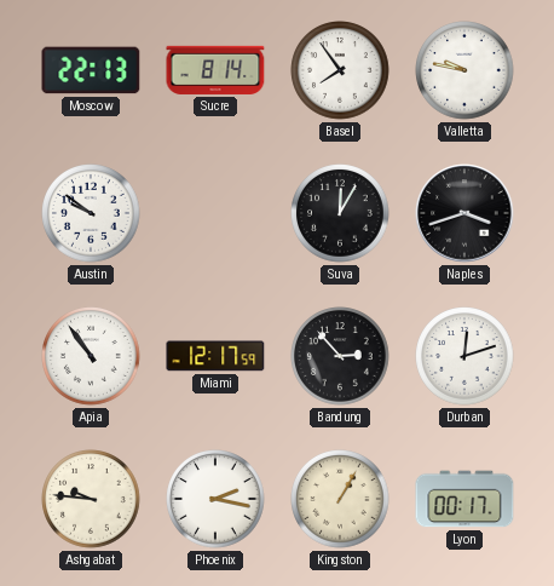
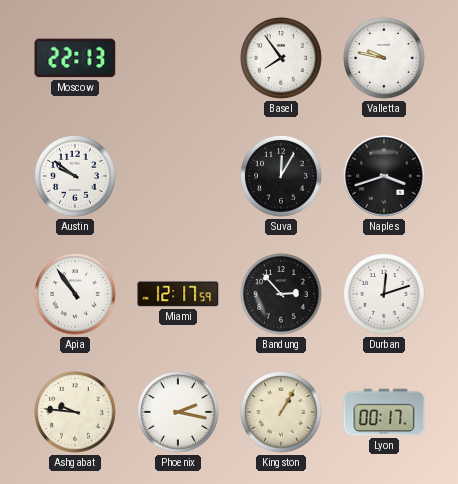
Sucre: 8:14 -> none (215, 70)
